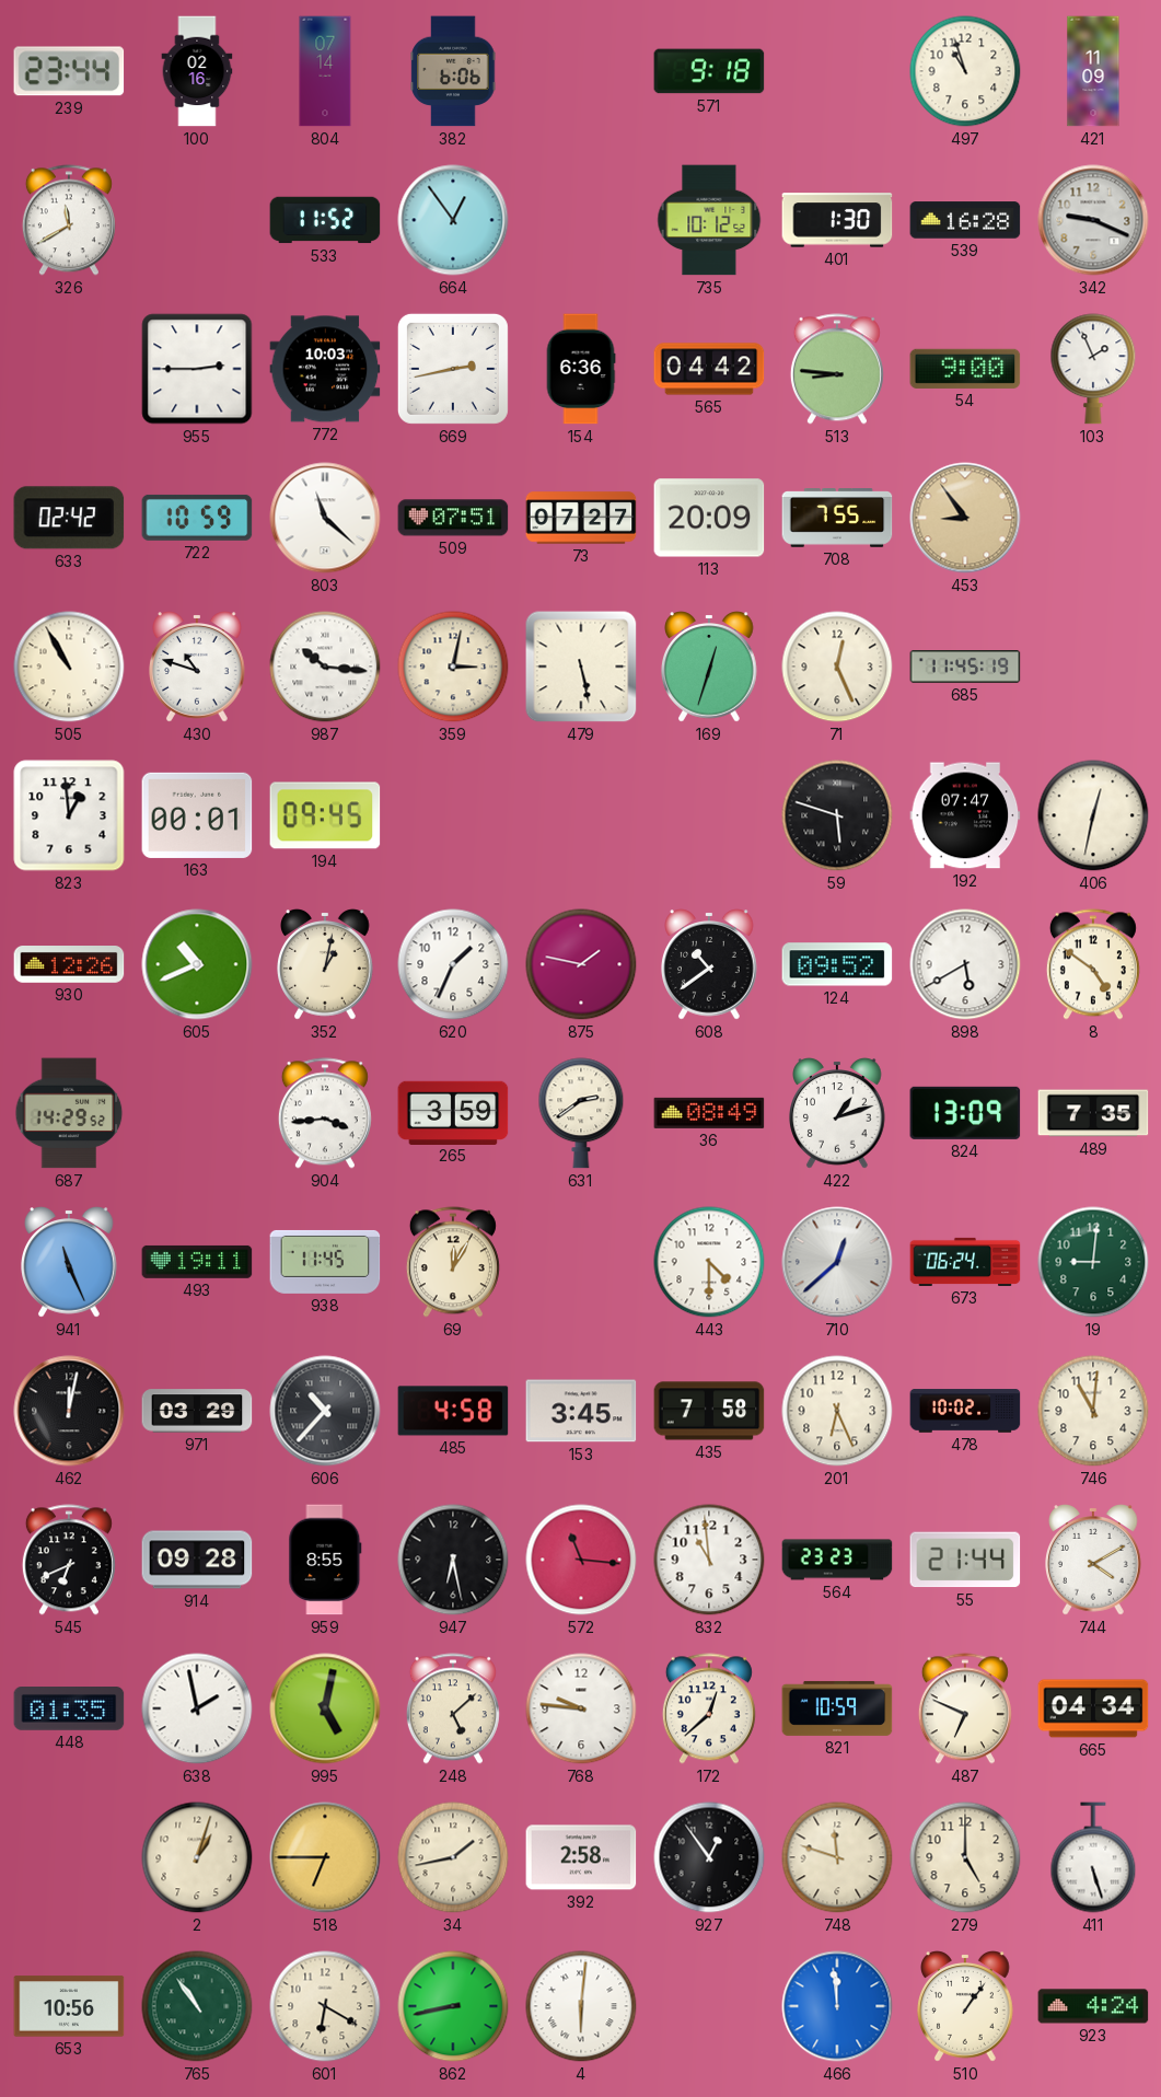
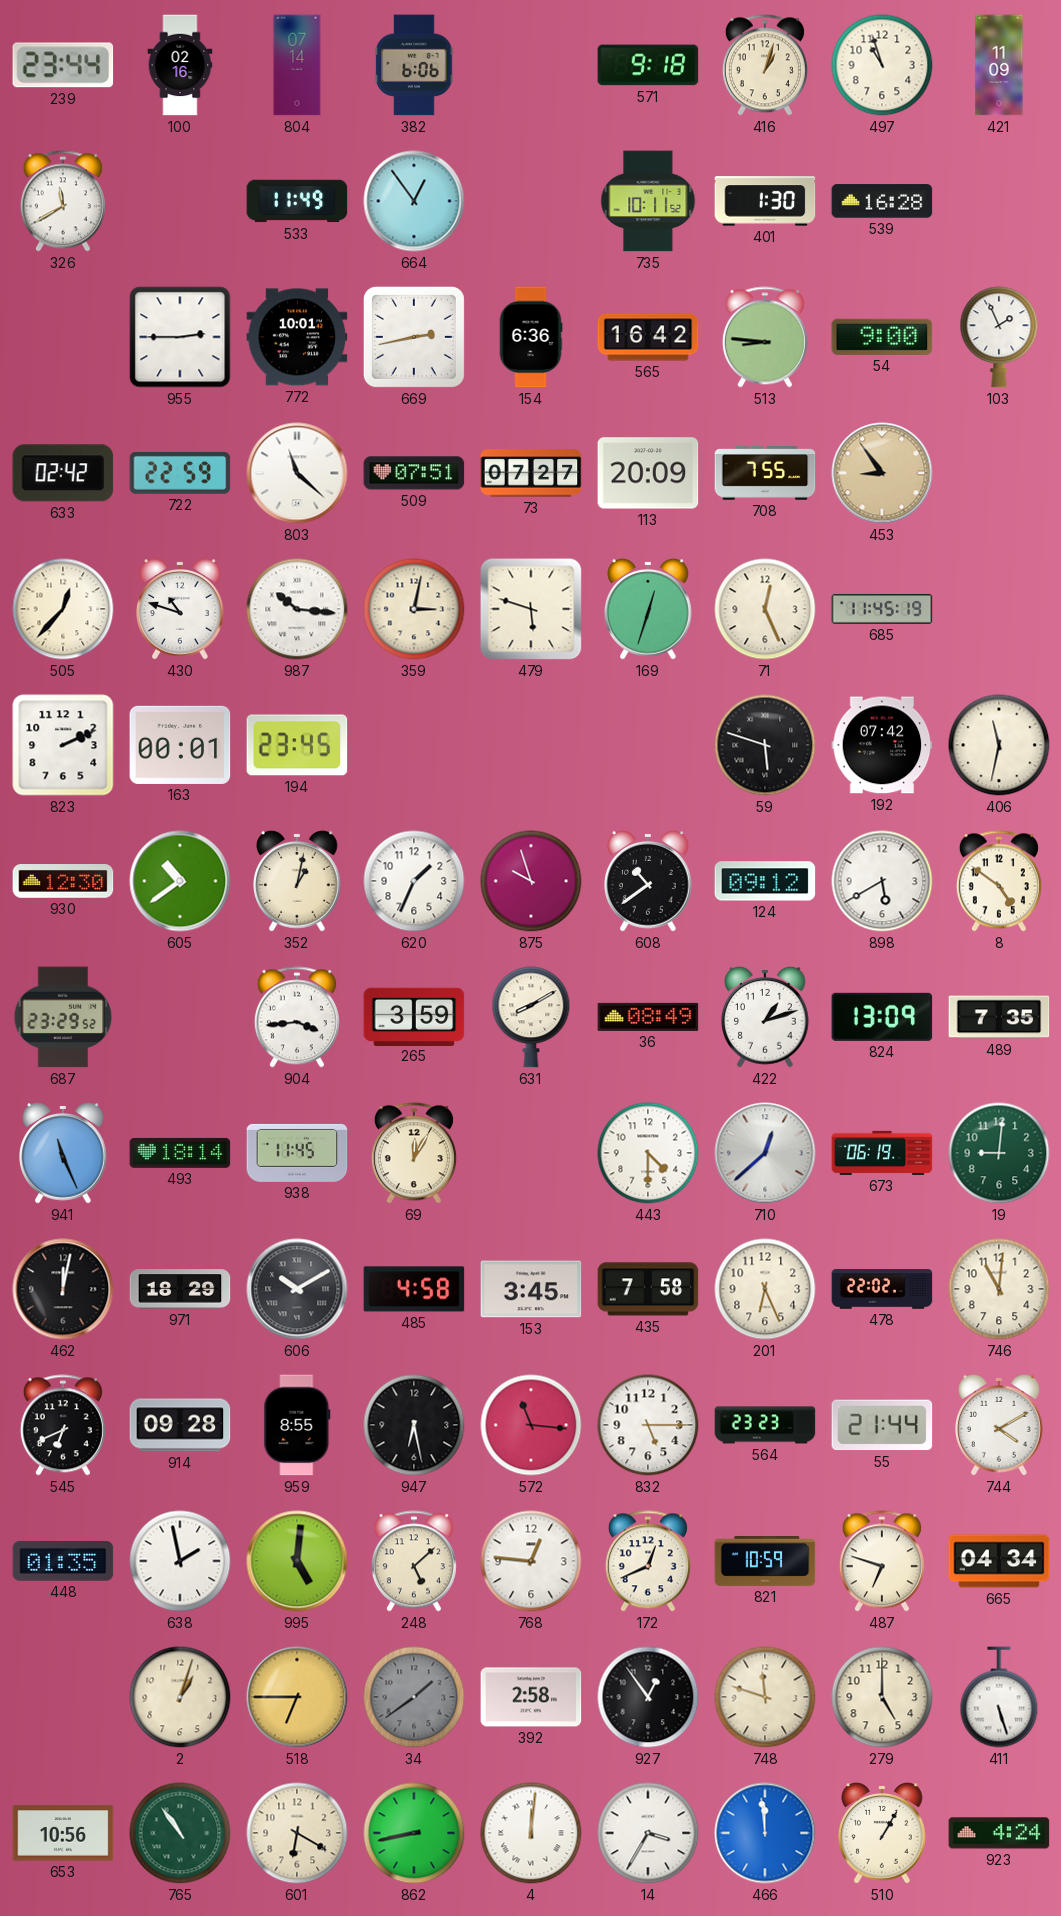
416: none -> 1:03 (765, 65)
533: 11:52 -> 11:49 (297, 201)
735: 10:12 -> 10:11 (648, 201)
342: 9:19 -> none (1093, 220)
772: 10:03 -> 10:01 (297, 337)
565: 04:42 -> 16:42 (648, 337)
722: 10:59 -> 22:59 (180, 473)
505: 10:55 -> 12:37 (63, 609)
479: 5:28 -> 5:48 (531, 609)
823: 12:59 -> 2:11 (63, 745)
194: 09:45 -> 23:45 (297, 745)
192: 07:47 -> 07:42 (882, 745)
406: 12:32 -> 11:32 (999, 745)
930: 12:26 -> 12:30 (63, 882)
605: 10:41 -> 10:39 (180, 881)
875: 1:47 -> 9:57 (531, 881)
124: 09:52 -> 09:12 (765, 881)
687: 14:29 -> 23:29 (63, 1017)
631: 2:39 -> 8:10 (531, 1017)
493: 19:11 -> 18:14 (180, 1153)
673: 06:24 -> 06:19 (882, 1153)
971: 03:29 -> 18:29 (180, 1289)
606: 10:37 -> 10:10 (297, 1289)
478: 10:02 -> 22:02 (882, 1289)
832: 10:59 -> 5:15 (648, 1425)
995: 5:02 -> 5:01 (297, 1561)
768: 9:46 -> 12:46 (531, 1561)
172: 12:38 -> 12:41 (648, 1561)
487: 6:49 -> 6:48 (882, 1561)
34: 1:43 -> 1:39 (414, 1697)
34 dial: cream -> grey (414, 1697)
4: 6:01 -> 12:01 (531, 1833)
14: none -> 3:35 (648, 1833)
510: 1:06 -> 1:05 (883, 1833)
